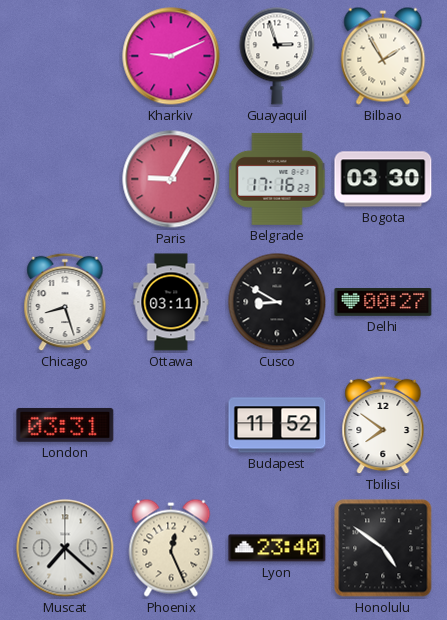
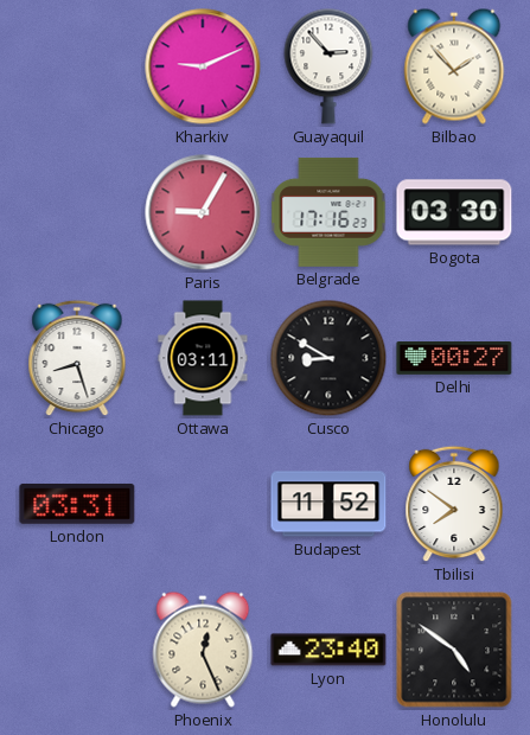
Guayaquil: 2:57 -> 2:53 (328, 66)
Bilbao: 1:55 -> 1:53 (454, 66)
Muscat: 7:22 -> none (65, 548)
